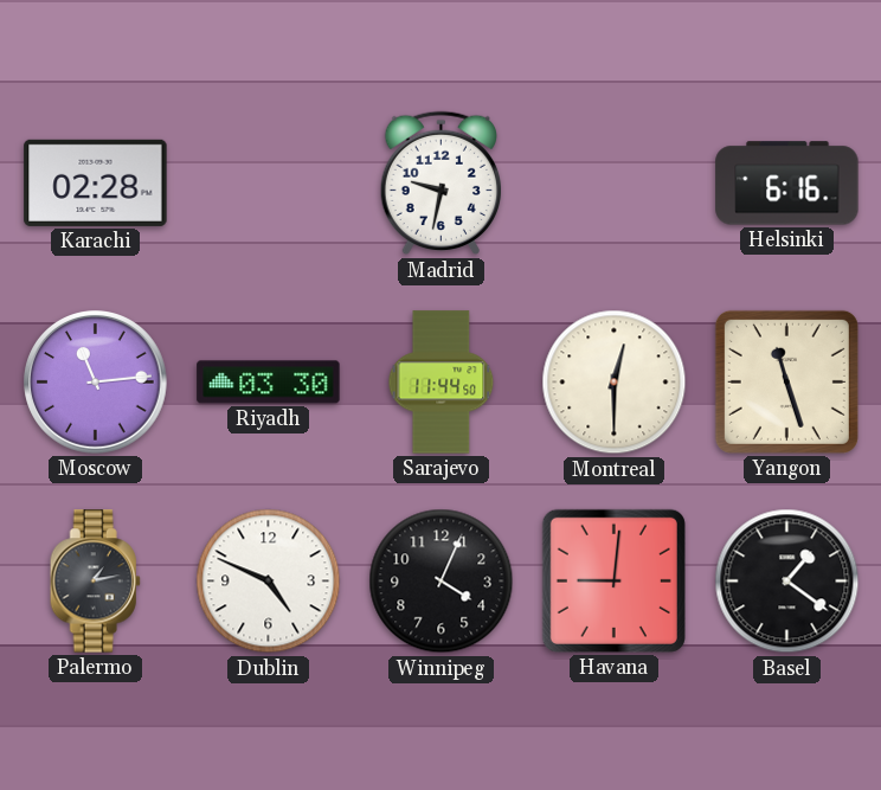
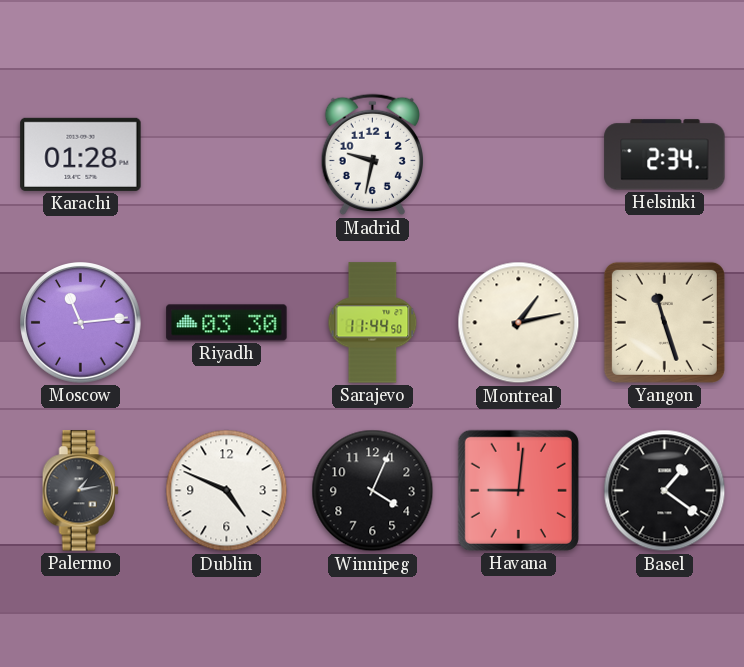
Karachi: 02:28 -> 01:28 (81, 154)
Helsinki: 6:16 -> 2:34 (665, 155)
Montreal: 12:30 -> 1:13 (519, 323)
